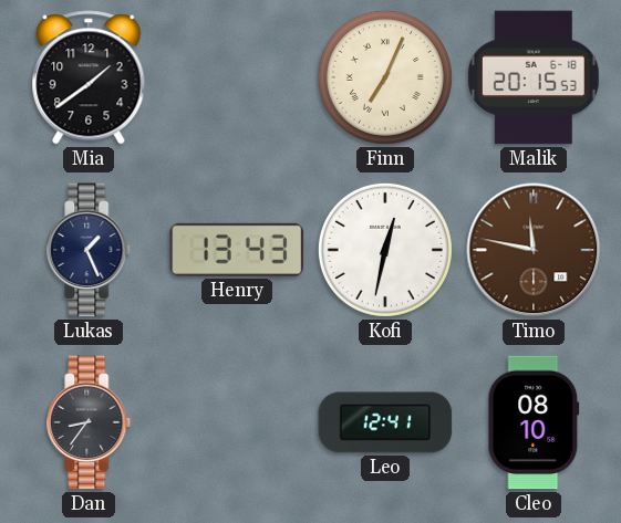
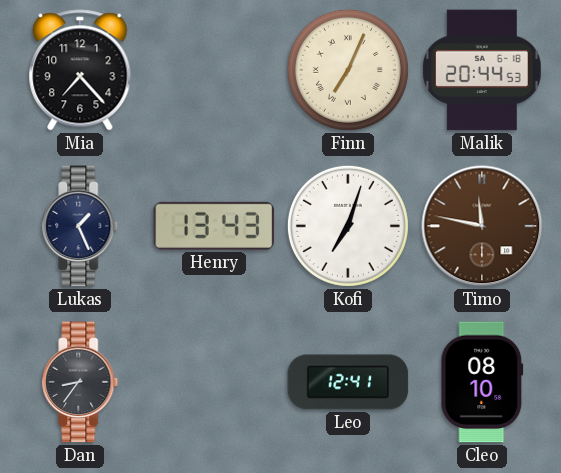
Mia: 1:39 -> 7:23 (80, 70)
Malik: 20:15 -> 20:44 (483, 70)
Kofi: 12:32 -> 7:03 (348, 226)
